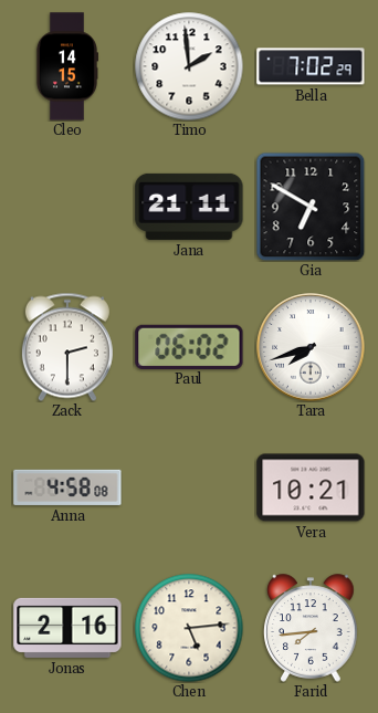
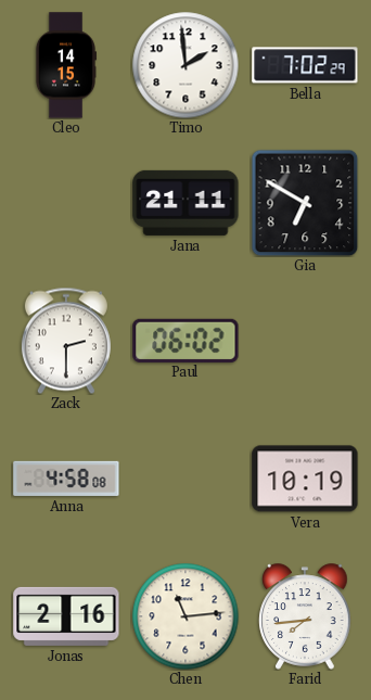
Tara: 7:42 -> none (311, 347)
Vera: 10:21 -> 10:19 (305, 479)
Chen: 5:14 -> 11:14 (185, 616)
